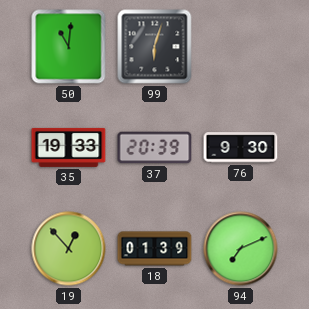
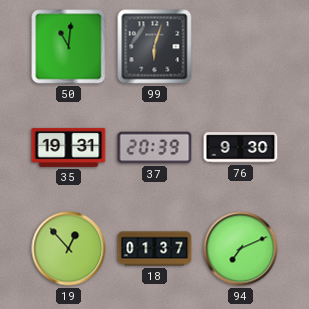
35: 19:33 -> 19:31 (69, 147)
18: 01:39 -> 01:37 (155, 249)
